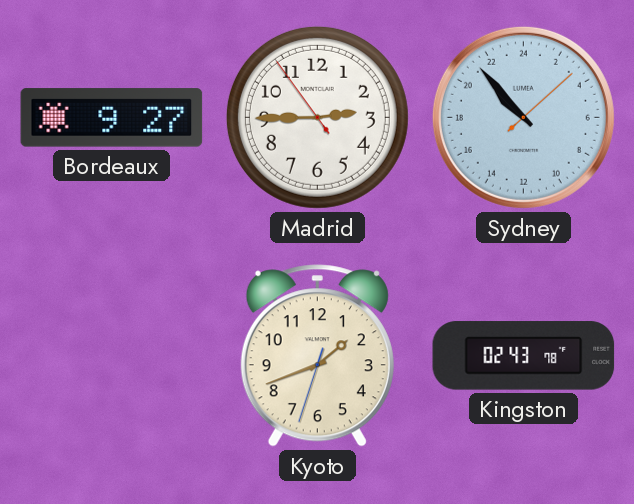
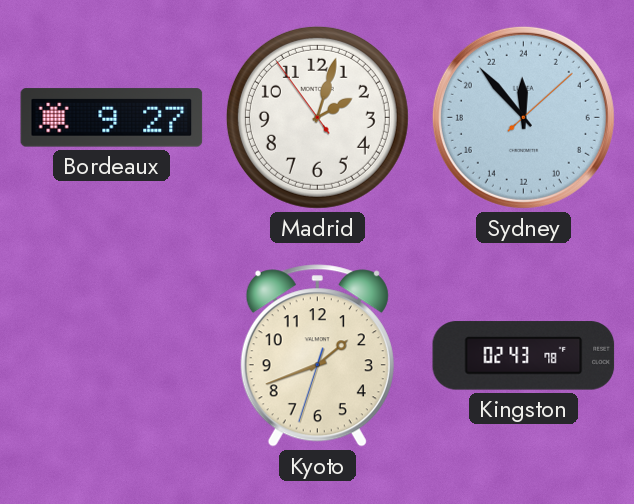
Madrid: 2:44 -> 2:02 (317, 117)
Sydney: 20:53 -> 23:53 (523, 117)
